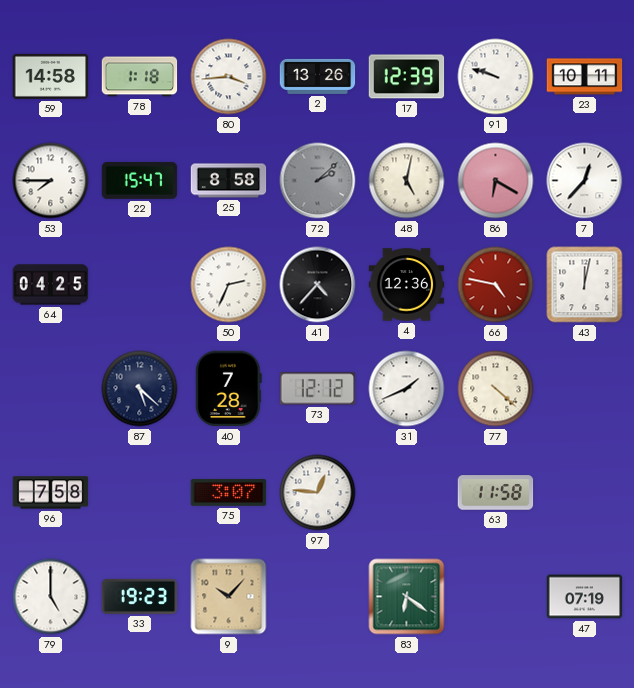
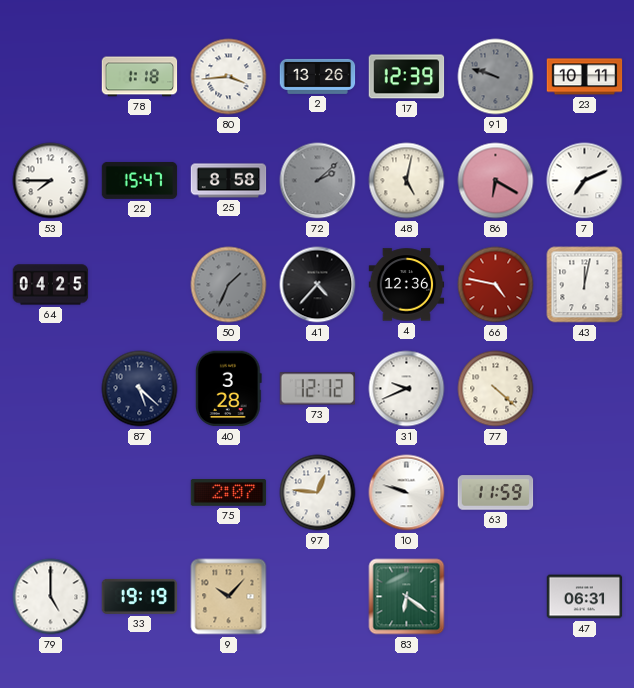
59: 14:58 -> none (51, 76)
91 dial: white -> grey (496, 77)
7: 12:37 -> 7:11 (585, 181)
50: 2:34 -> 1:34 (229, 285)
50 dial: white -> grey (229, 285)
40: 7:28 -> 3:28 (228, 389)
31: 1:41 -> 9:41 (407, 389)
96: 7:58 -> none (51, 493)
75: 3:07 -> 2:07 (229, 493)
10: none -> 9:48 (407, 493)
63: 11:58 -> 11:59 (496, 493)
33: 19:23 -> 19:19 (140, 596)
47: 07:19 -> 06:31 (585, 597)
